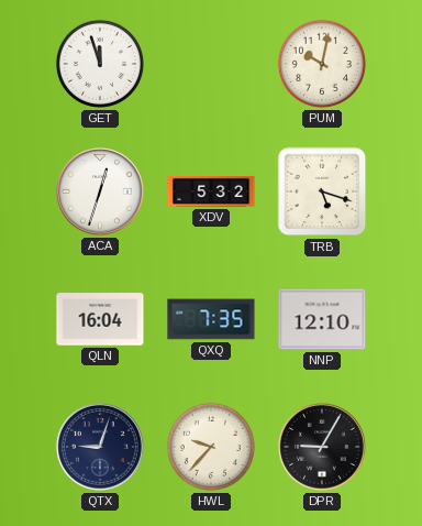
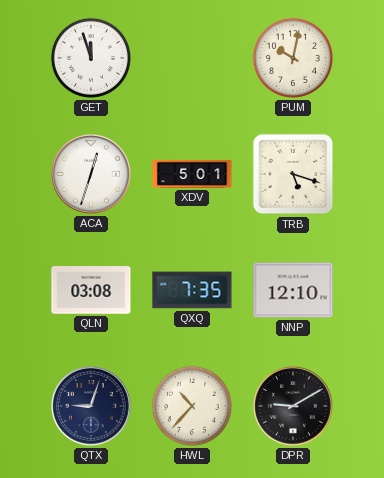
XDV: 5:32 -> 5:01 (192, 174)
QLN: 16:04 -> 03:08 (91, 290)
HWL: 9:37 -> 10:37 (192, 406)
DPR: 9:05 -> 9:10 (294, 407)
